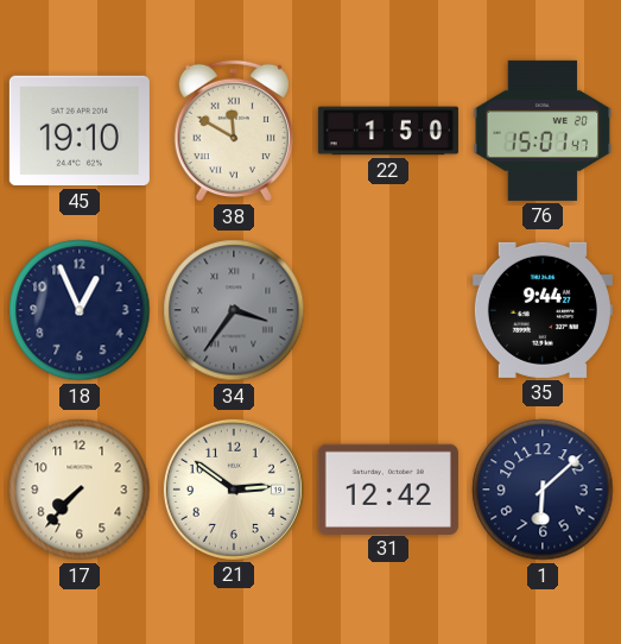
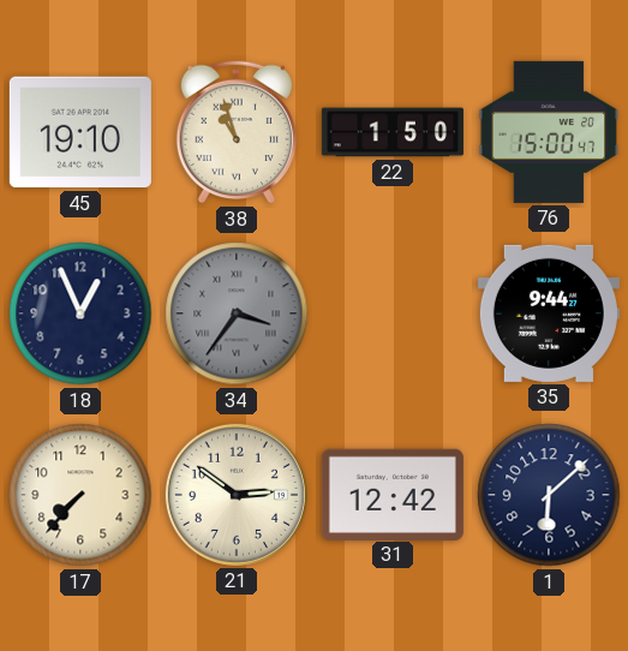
38: 11:50 -> 10:57 (237, 132)
76: 15:01 -> 15:00 (549, 132)
